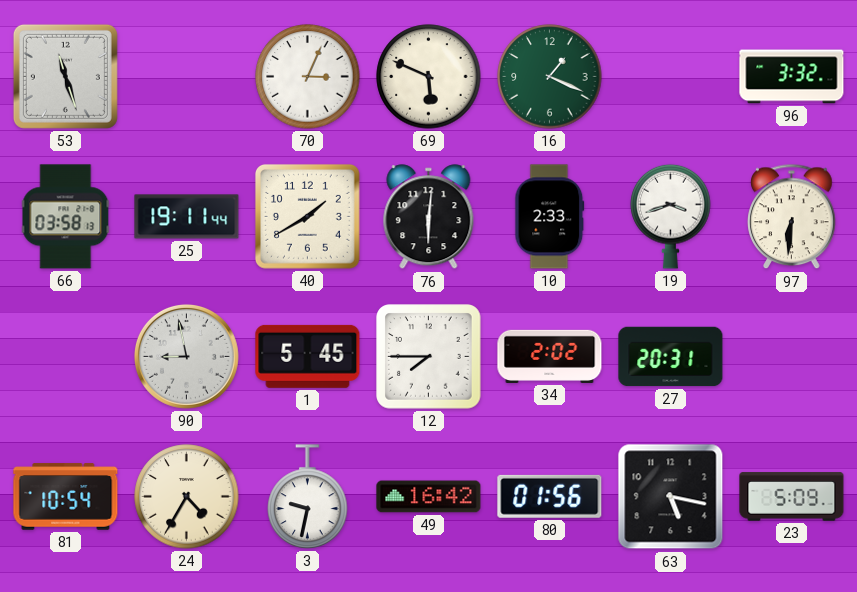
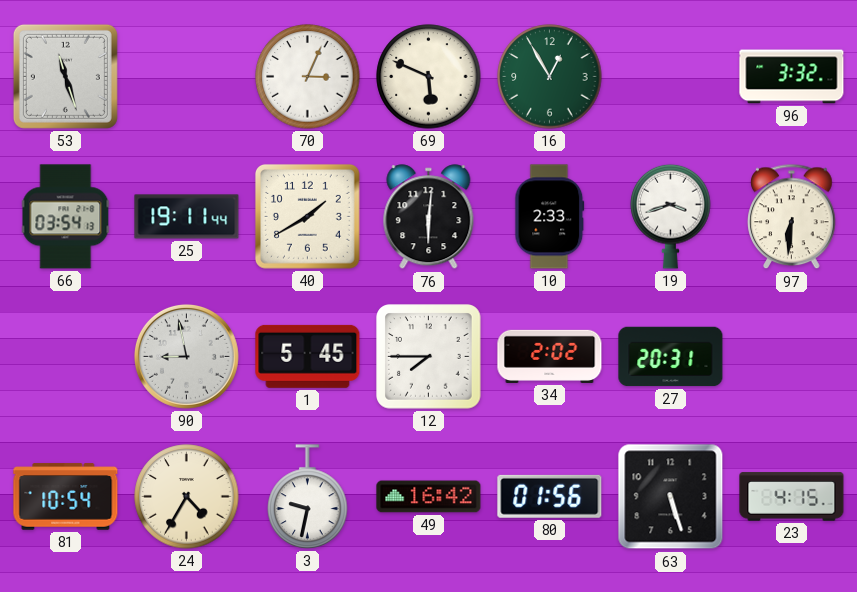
16: 1:19 -> 12:55 (550, 77)
66: 03:58 -> 03:54 (66, 217)
63: 5:17 -> 5:27 (671, 497)
23: 5:09 -> 4:15 (792, 497)
